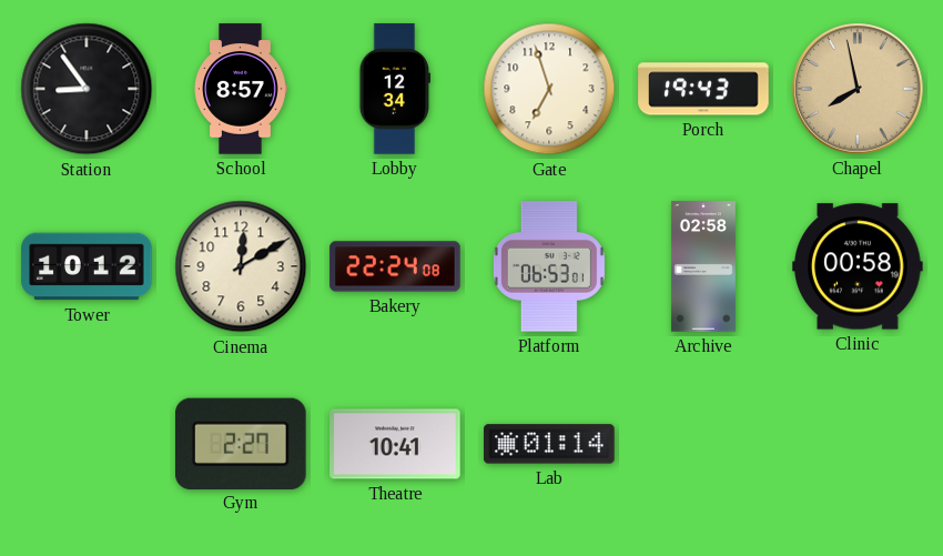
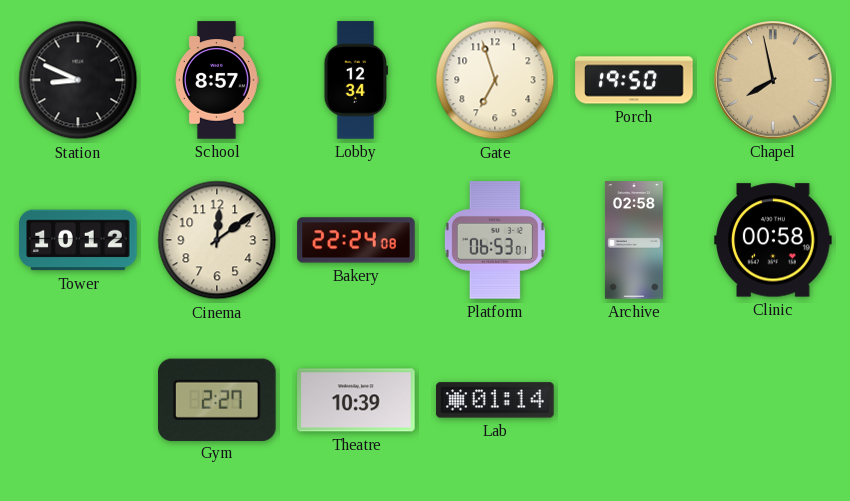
Station: 8:54 -> 8:49 (78, 80)
Porch: 19:43 -> 19:50 (634, 80)
Cinema: 12:10 -> 12:09 (217, 240)
Theatre: 10:41 -> 10:39 (356, 400)
